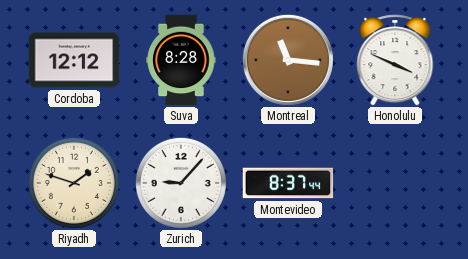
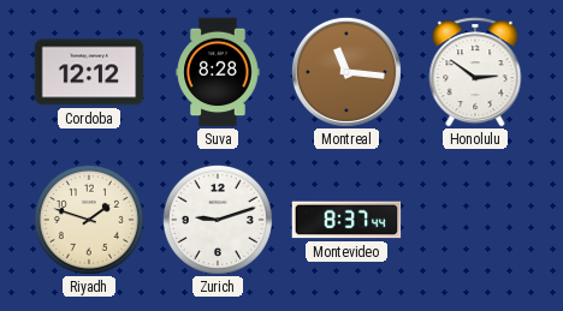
Honolulu: 3:49 -> 2:51 (475, 72)
Zurich: 9:07 -> 9:12 (218, 220)
